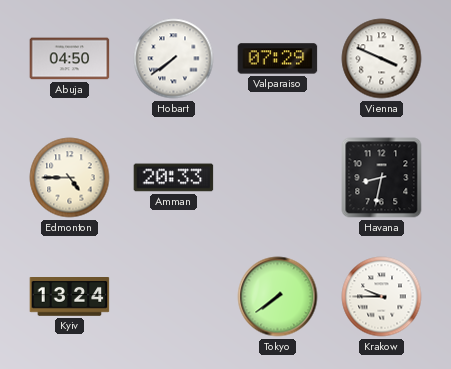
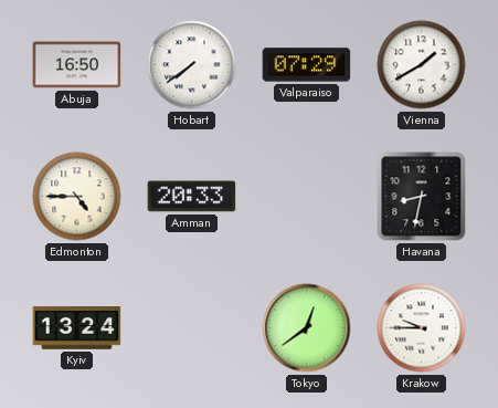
Abuja: 04:50 -> 16:50 (77, 65)
Vienna: 3:49 -> 1:40 (422, 65)
Tokyo: 7:39 -> 12:39 (307, 328)
